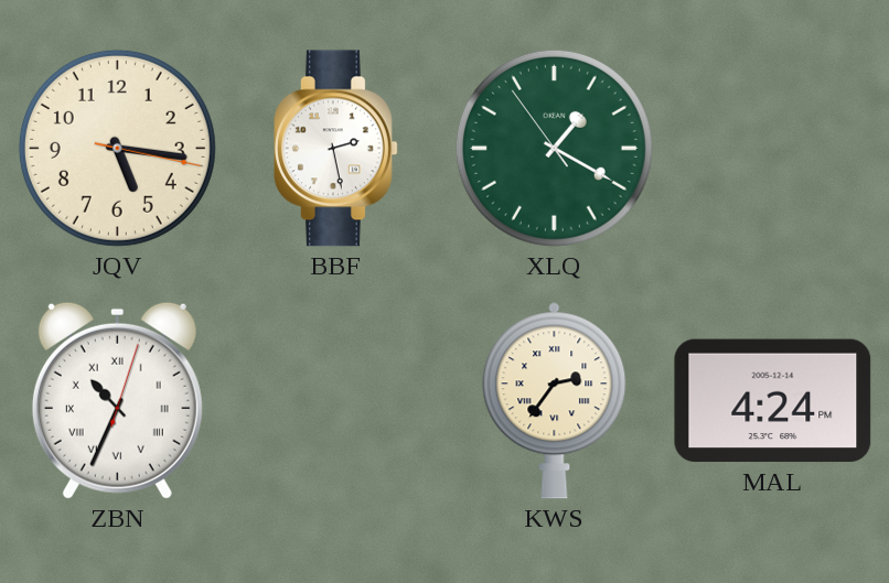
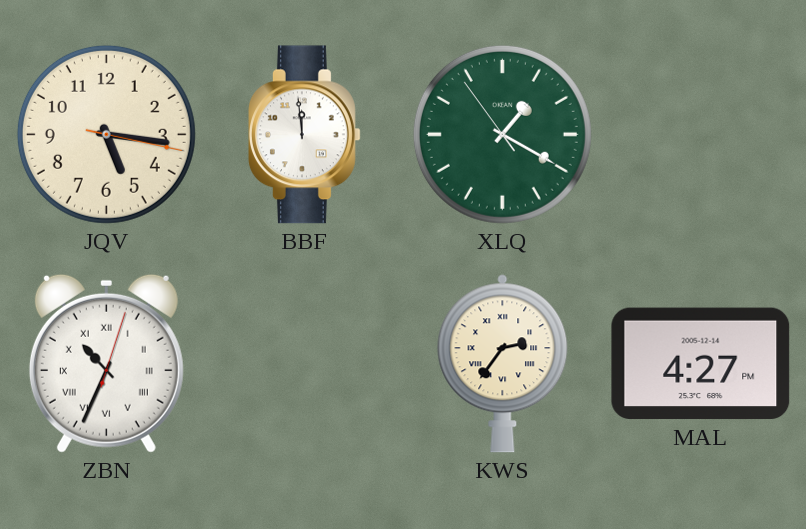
BBF: 2:28 -> 11:59 (304, 135)
MAL: 4:24 -> 4:27 (701, 364)
